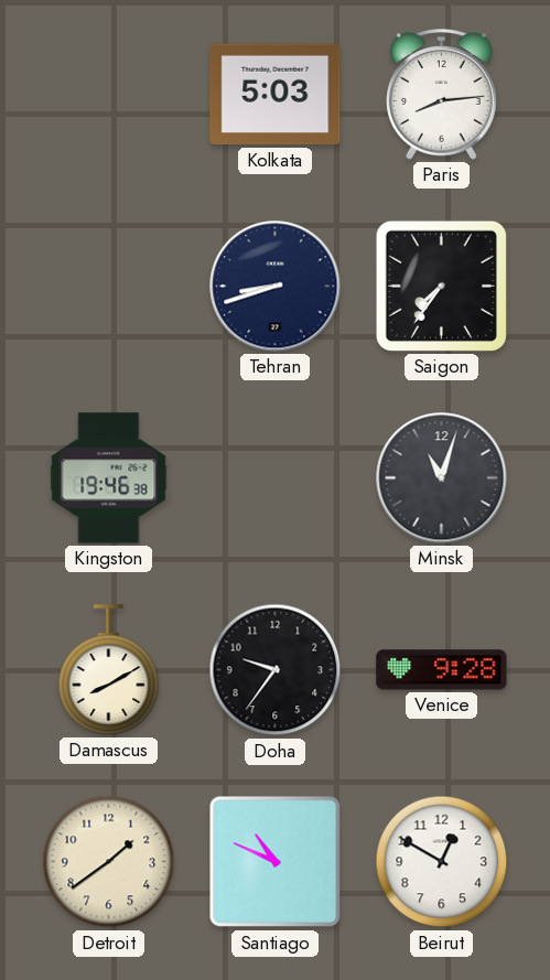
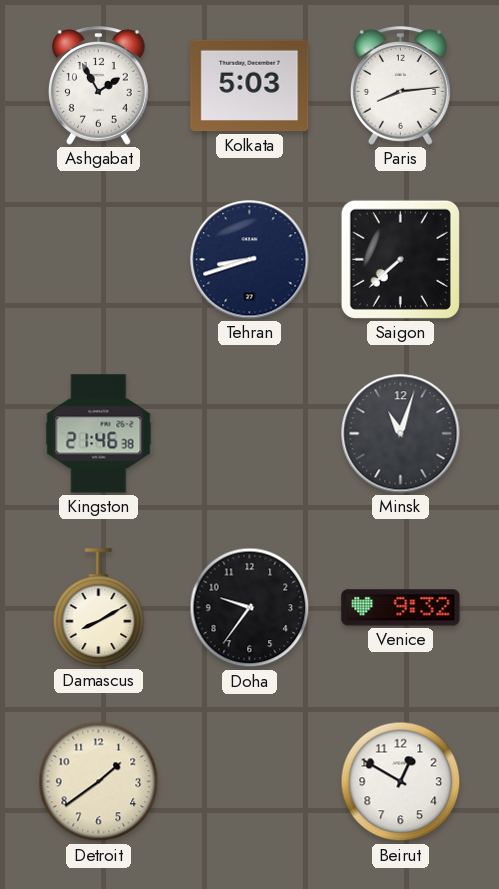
Ashgabat: none -> 1:55 (98, 86)
Saigon: 7:36 -> 7:38 (400, 259)
Kingston: 19:46 -> 21:46 (99, 434)
Venice: 9:28 -> 9:32 (401, 608)
Santiago: 10:49 -> none (276, 862)
